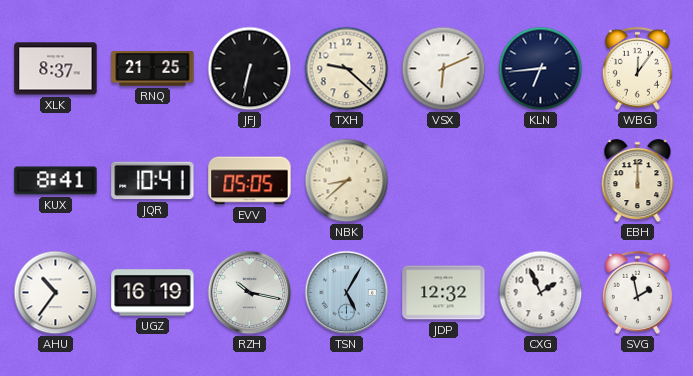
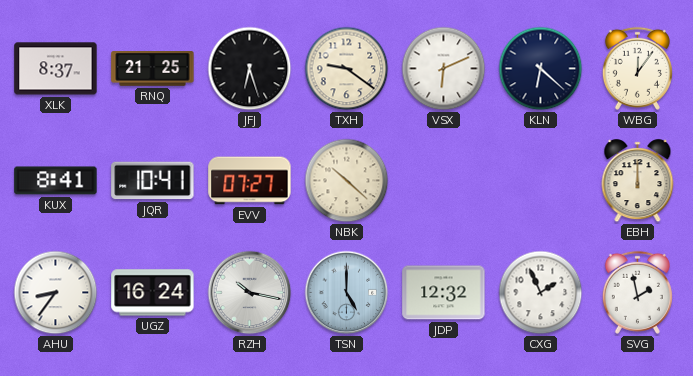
JFJ: 6:32 -> 6:27 (250, 69)
TXH: 9:22 -> 9:21 (347, 69)
KLN: 6:44 -> 6:22 (541, 69)
EVV: 05:05 -> 07:27 (250, 181)
NBK: 8:38 -> 10:22 (347, 181)
AHU: 10:36 -> 8:36 (56, 293)
UGZ: 16:19 -> 16:24 (153, 293)
TSN: 5:05 -> 5:00 (347, 293)
